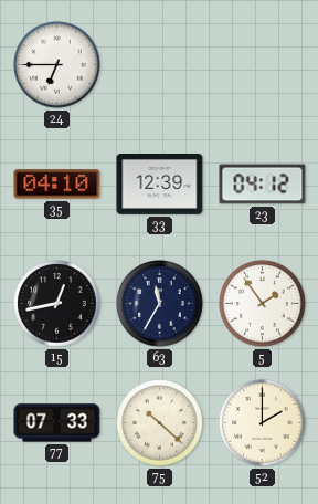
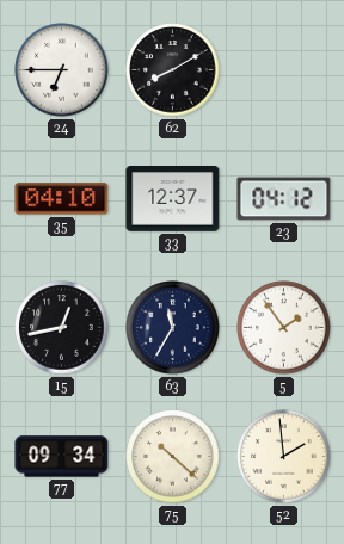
62: none -> 8:10 (173, 70)
33: 12:39 -> 12:37 (173, 199)
77: 07:33 -> 09:34 (62, 457)
52: 2:00 -> 1:59 (284, 457)
